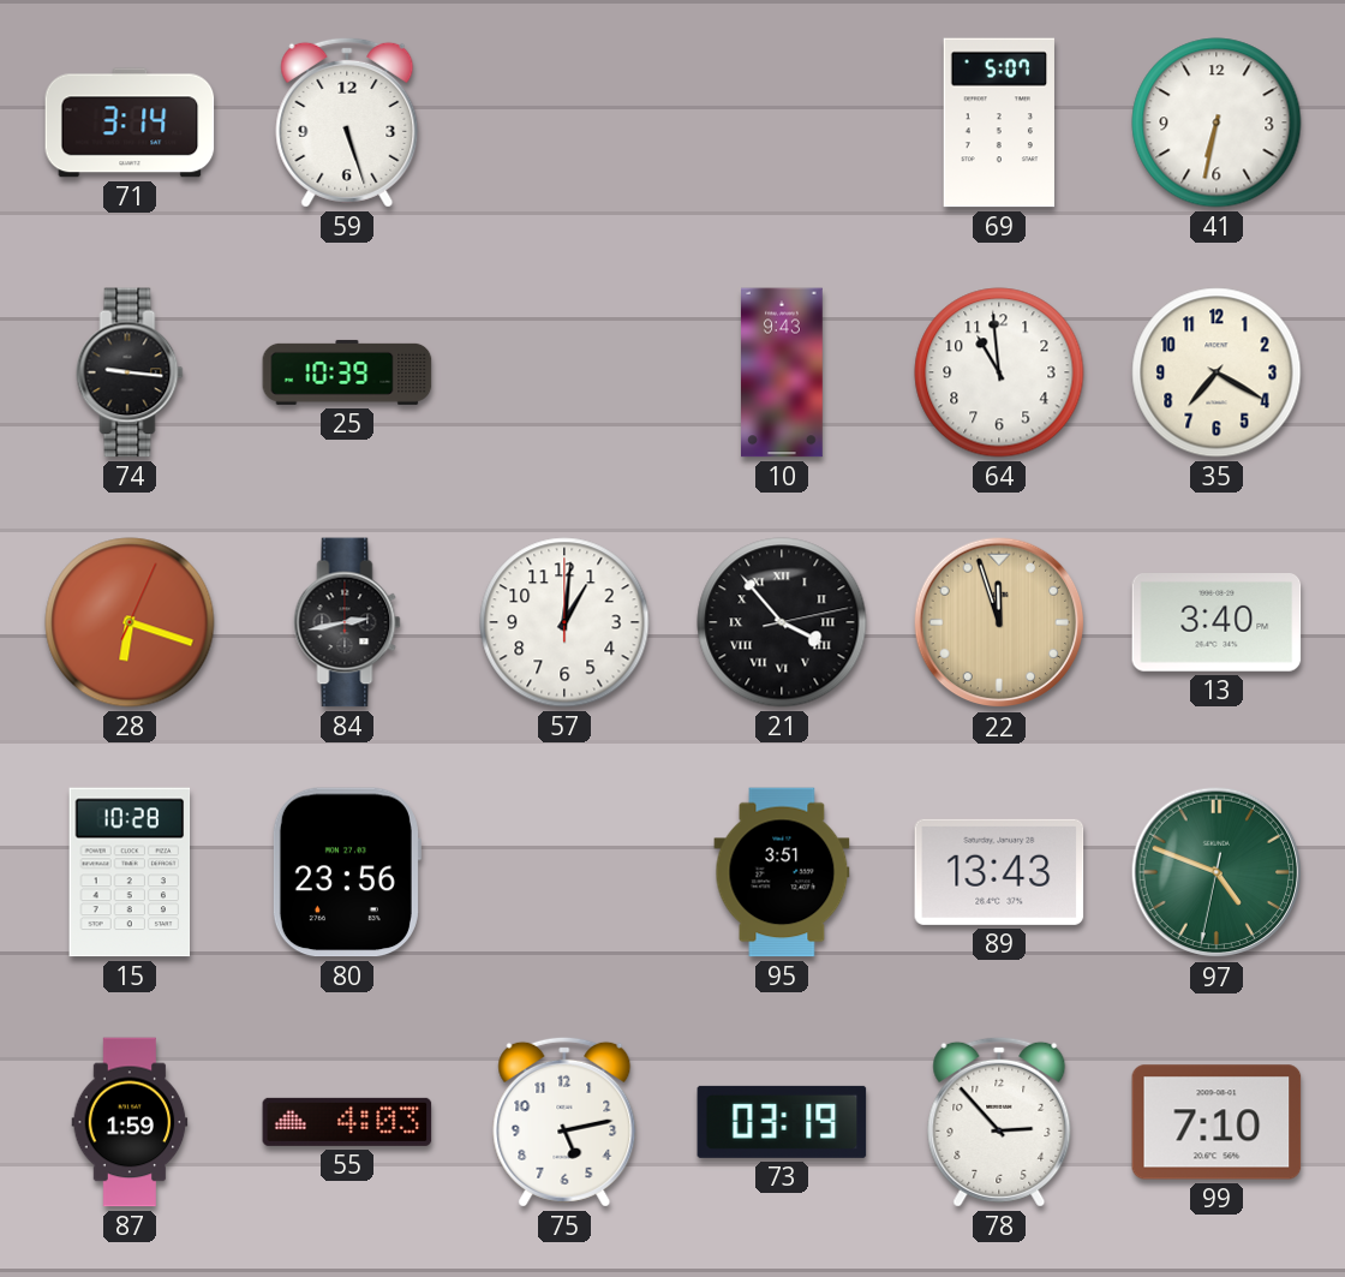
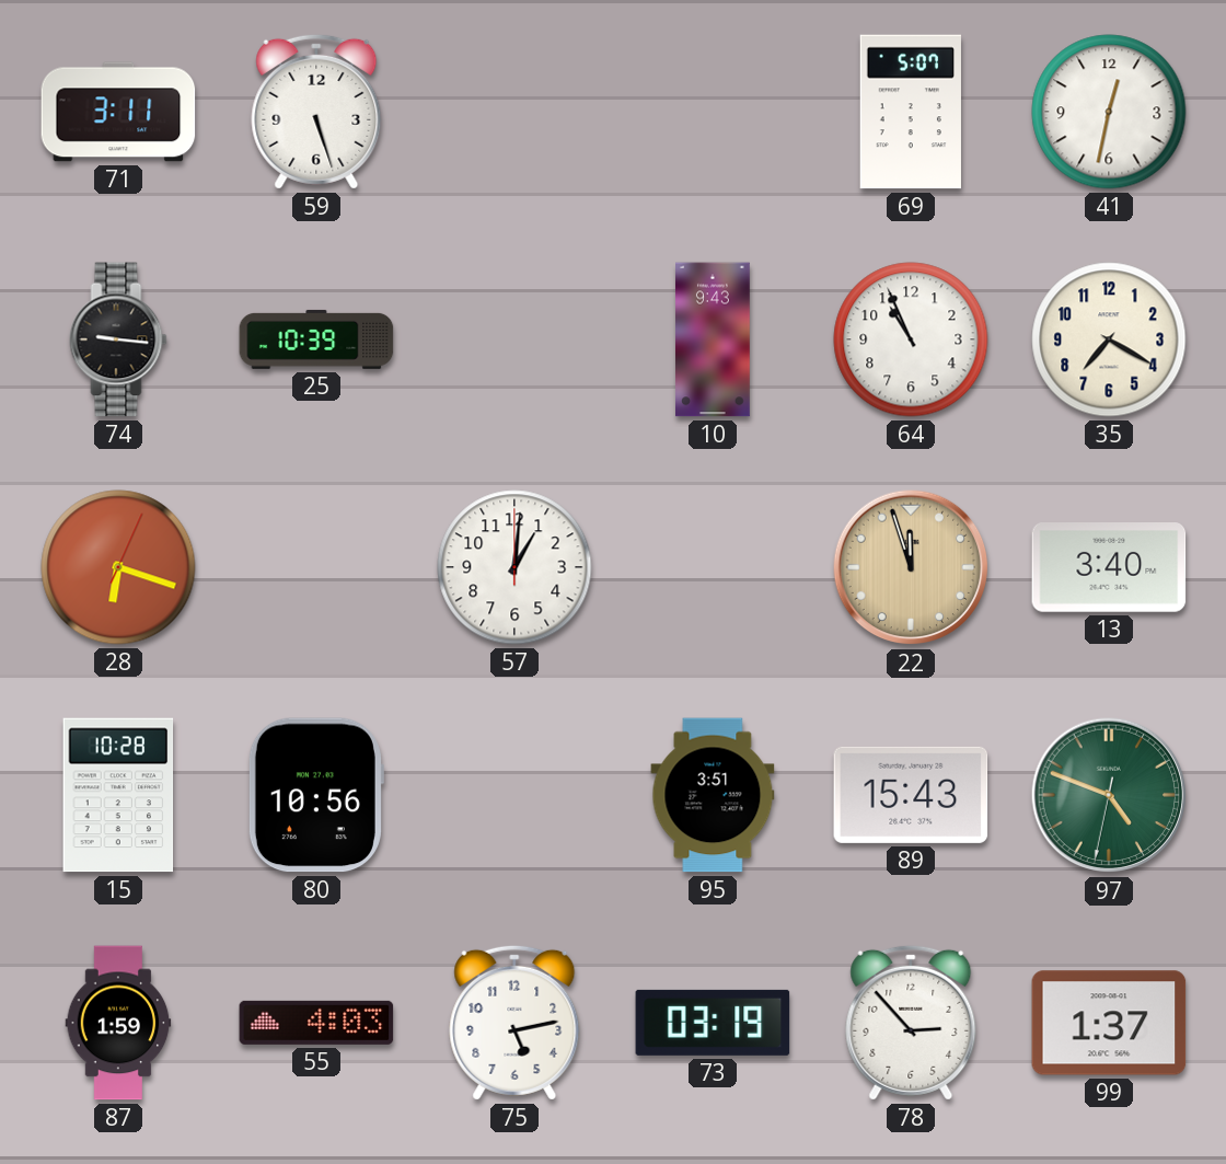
71: 3:14 -> 3:11 (118, 112)
41: 6:32 -> 12:32 (1109, 112)
64: 10:59 -> 10:56 (911, 339)
84: 2:43 -> none (347, 622)
21: 3:53 -> none (782, 622)
80: 23:56 -> 10:56 (315, 795)
89: 13:43 -> 15:43 (911, 795)
99: 7:10 -> 1:37 (1109, 1023)
